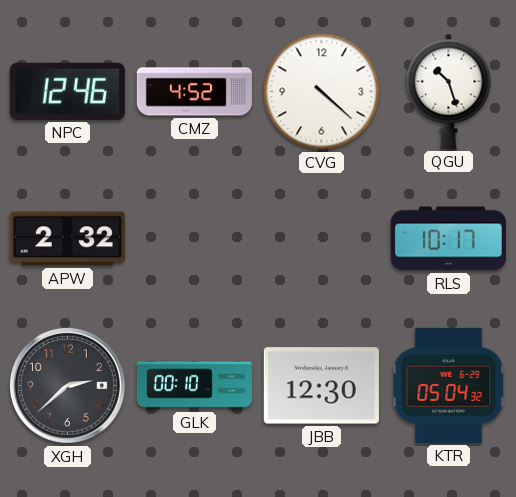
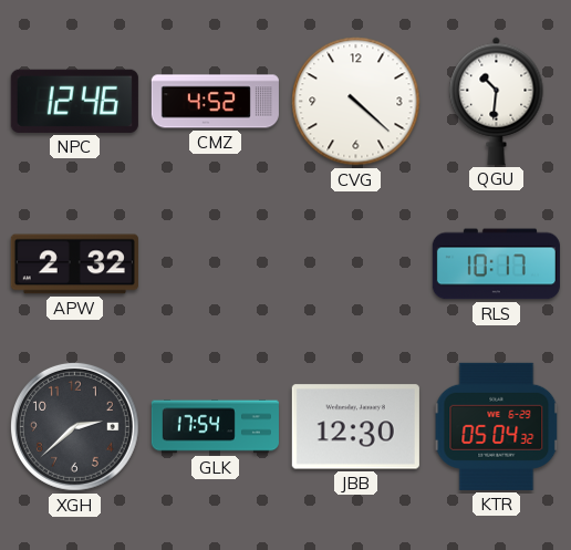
QGU: 10:27 -> 10:31 (497, 101)
GLK: 00:10 -> 17:54 (215, 427)
